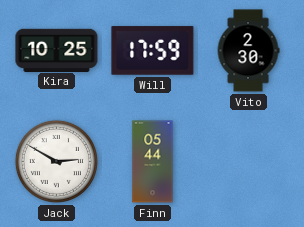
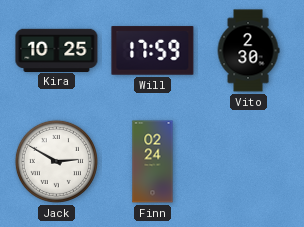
Finn: 05:44 -> 02:24 (153, 162)
